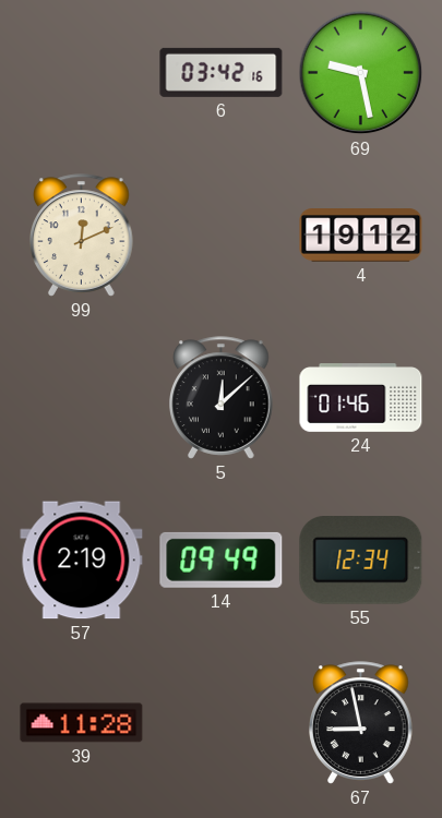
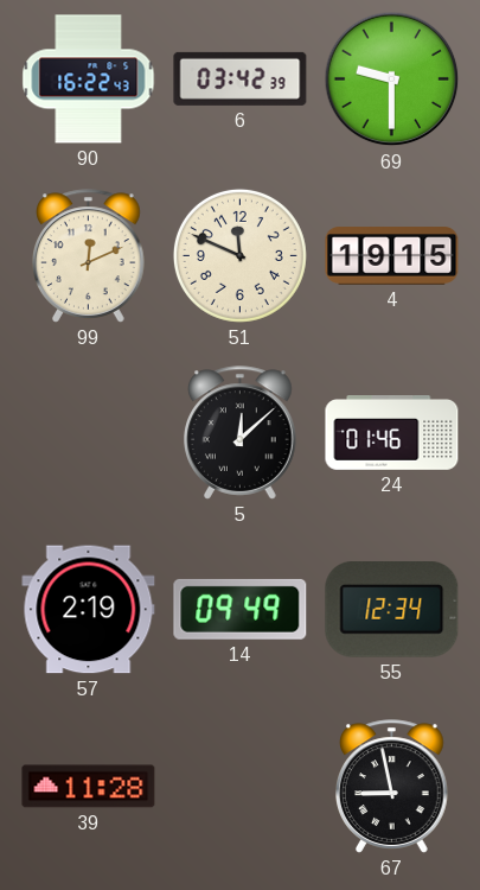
90: none -> 16:22 (89, 80)
6: 03:42:16 -> 03:42:39 (241, 78)
69: 9:28 -> 9:30 (392, 80)
51: none -> 11:49 (239, 255)
4: 19:12 -> 19:15 (392, 256)
